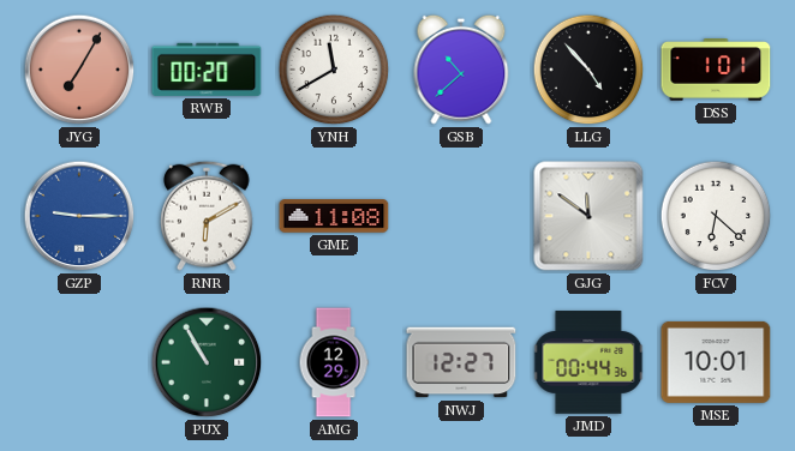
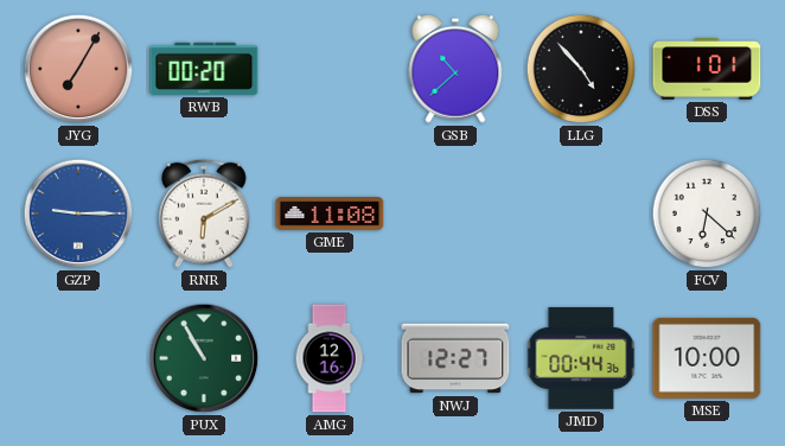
YNH: 11:40 -> none (334, 70)
GJG: 11:51 -> none (588, 216)
AMG: 12:29 -> 12:16 (330, 358)
MSE: 10:01 -> 10:00 (707, 358)
